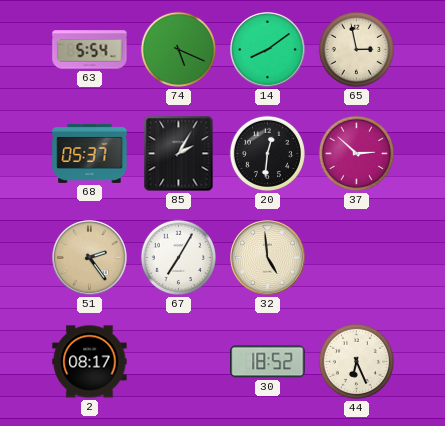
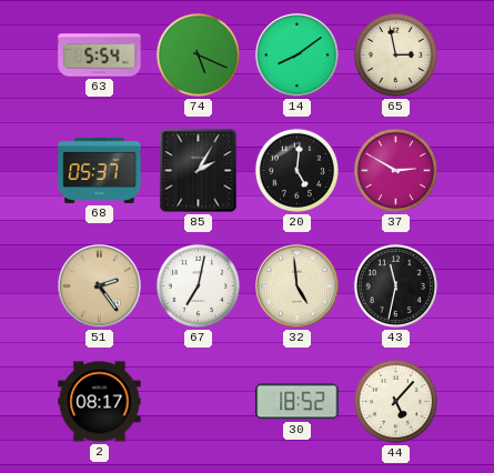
20: 12:31 -> 5:01 (296, 170)
37: 2:52 -> 2:50 (395, 170)
67: 7:05 -> 7:02 (198, 285)
43: none -> 11:32 (395, 285)
44: 6:26 -> 5:07 (395, 401)
